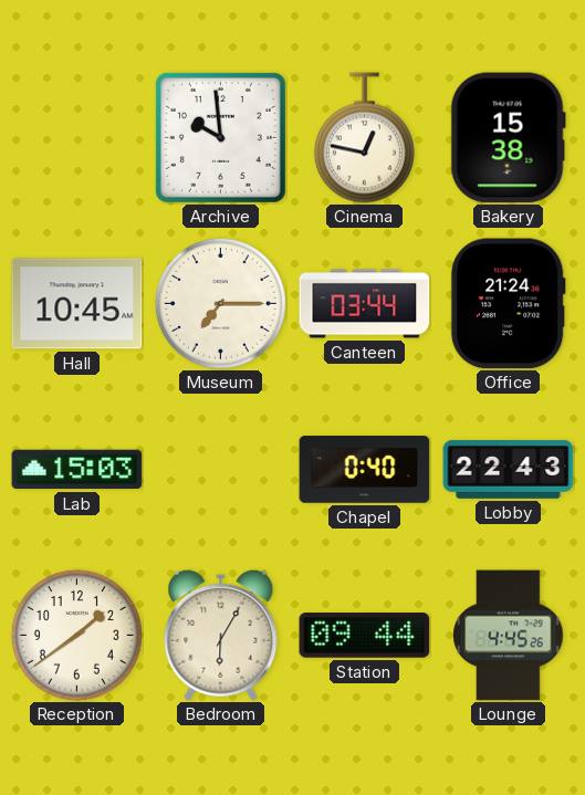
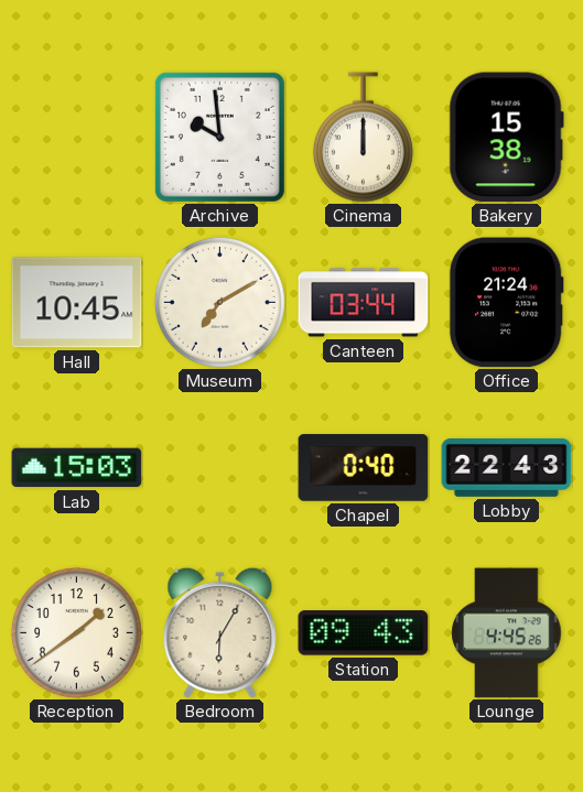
Cinema: 12:47 -> 12:00 (363, 138)
Museum: 7:15 -> 7:10 (219, 302)
Station: 09:44 -> 09:43 (364, 633)
